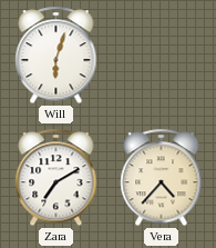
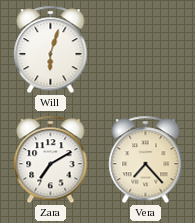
Vera: 4:37 -> 7:23 (146, 160)
